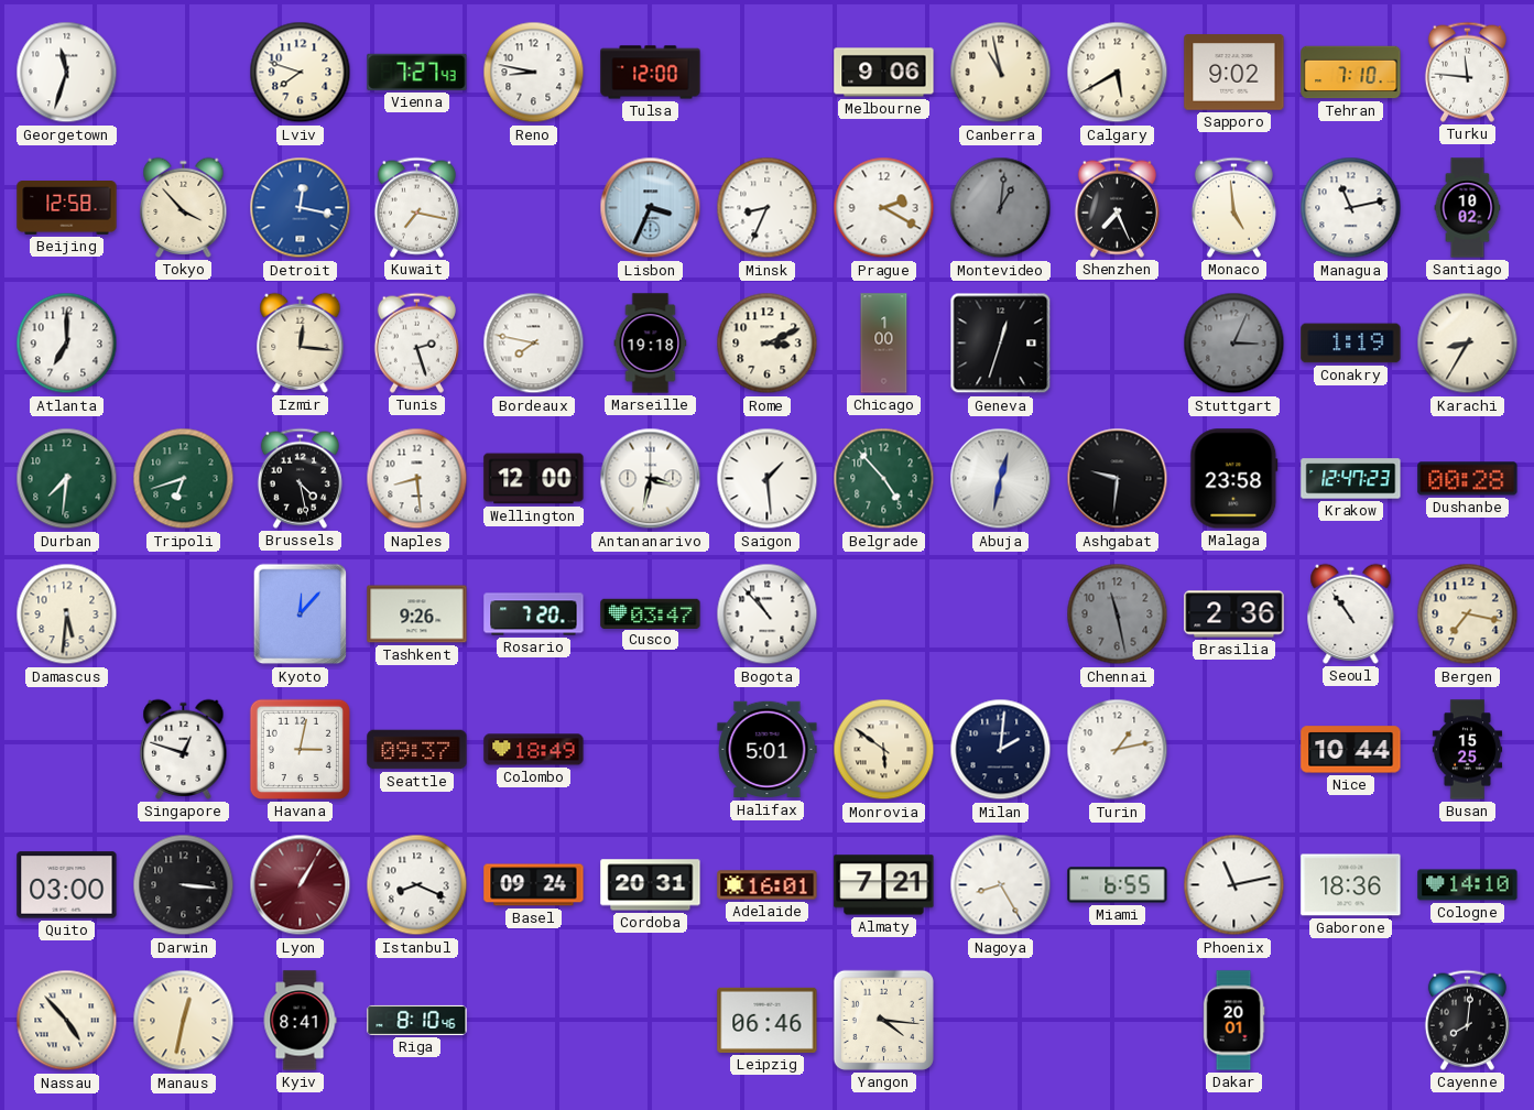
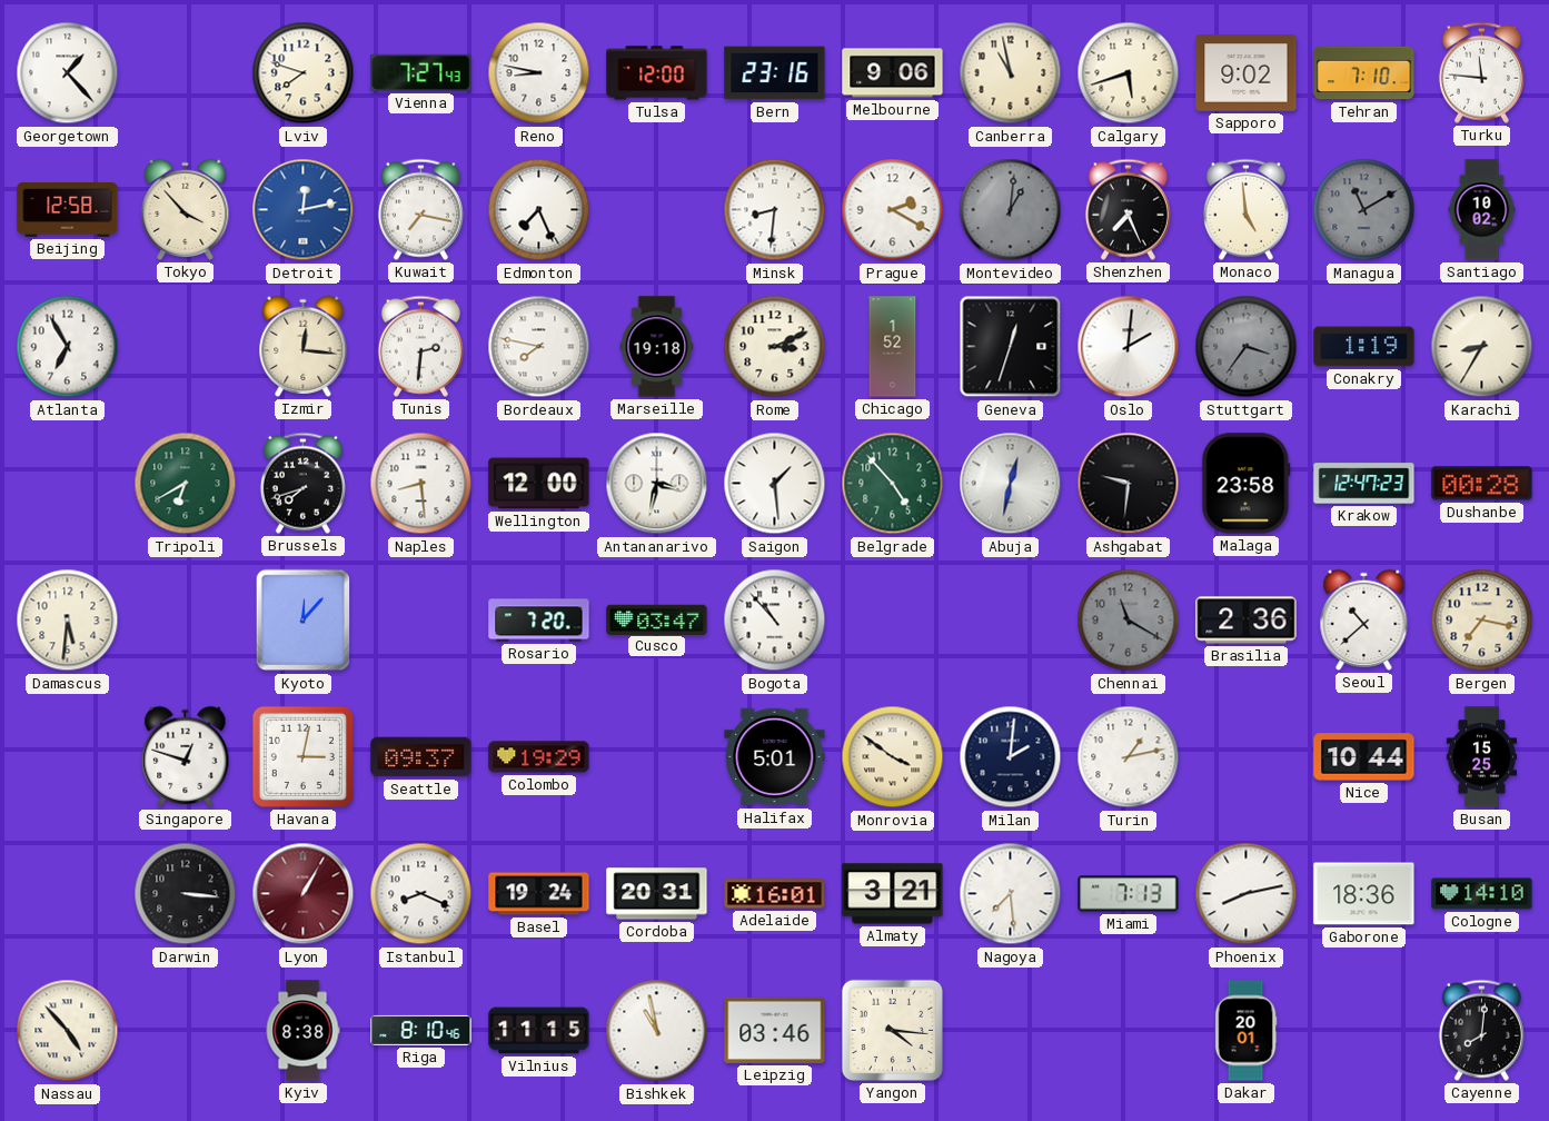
Georgetown: 11:33 -> 1:23 (68, 73)
Bern: none -> 23:16 (775, 73)
Calgary: 5:40 -> 5:42 (1129, 73)
Detroit: 12:17 -> 12:13 (304, 210)
Edmonton: none -> 7:26 (539, 210)
Lisbon: 3:34 -> none (651, 208)
Minsk: 8:34 -> 8:31 (775, 210)
Managua: 11:13 -> 11:10 (1364, 210)
Managua dial: white -> grey (1364, 210)
Atlanta: 7:00 -> 6:55 (68, 347)
Tunis: 2:27 -> 2:31 (420, 346)
Chicago: 1:00 -> 1:52 (893, 347)
Oslo: none -> 2:01 (1129, 347)
Stuttgart: 3:04 -> 3:36 (1247, 347)
Durban: 7:31 -> none (67, 479)
Tripoli: 6:42 -> 6:40 (186, 484)
Brussels: 4:28 -> 7:42 (302, 483)
Tashkent: 9:26 -> none (417, 614)
Chennai: 11:28 -> 11:20 (1129, 621)
Seoul: 10:54 -> 10:38 (1364, 619)
Colombo: 18:49 -> 19:29 (539, 757)
Monrovia: 5:51 -> 3:51 (893, 757)
Quito: 03:00 -> none (67, 885)
Basel: 09:24 -> 19:24 (539, 894)
Almaty: 7:21 -> 3:21 (893, 894)
Nagoya: 8:25 -> 7:29 (1011, 894)
Miami: 6:55 -> 7:13 (1129, 894)
Phoenix: 11:13 -> 8:13 (1247, 894)
Manaus: 12:32 -> none (184, 1021)
Kyiv: 8:41 -> 8:38 (302, 1031)
Vilnius: none -> 11:15 (539, 1031)
Bishkek: none -> 10:58 (657, 1031)
Leipzig: 06:46 -> 03:46 (775, 1030)
